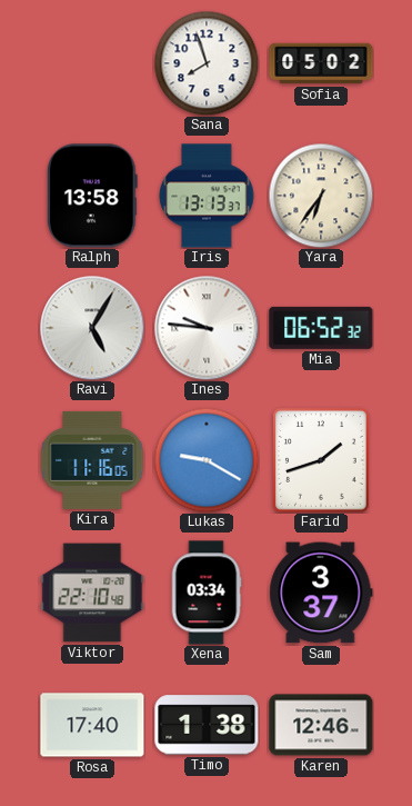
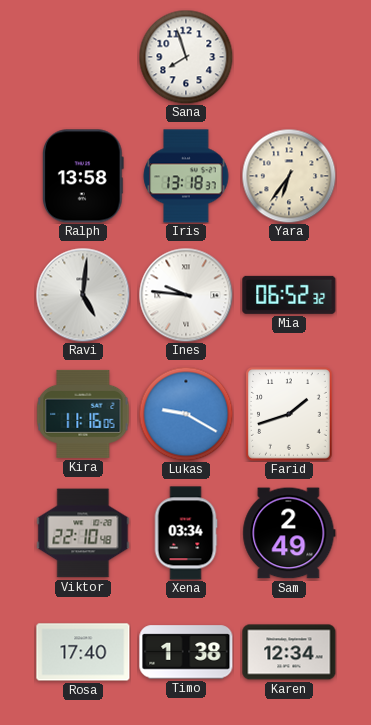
Sofia: 05:02 -> none (321, 63)
Iris: 13:13 -> 13:18 (186, 176)
Ravi: 5:05 -> 5:01 (83, 295)
Sam: 3:37 -> 2:49 (289, 533)
Karen: 12:46 -> 12:34 (289, 652)
